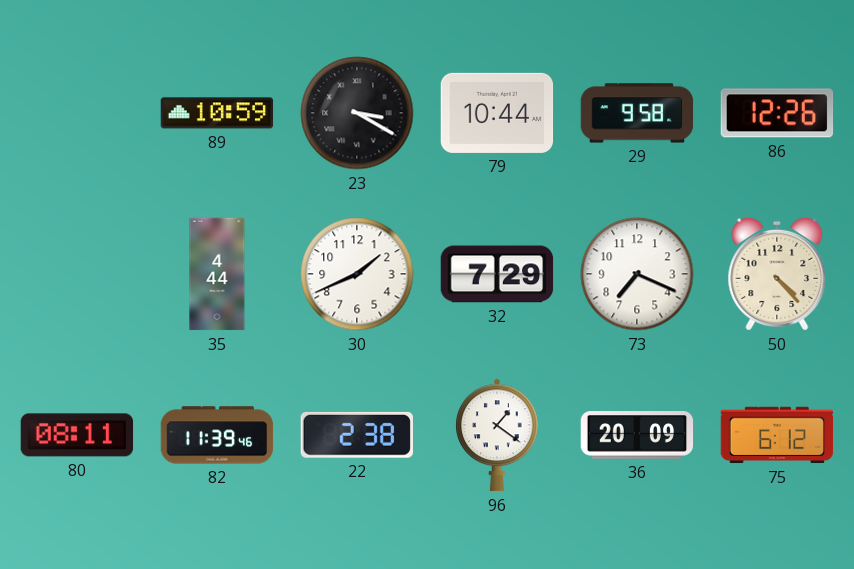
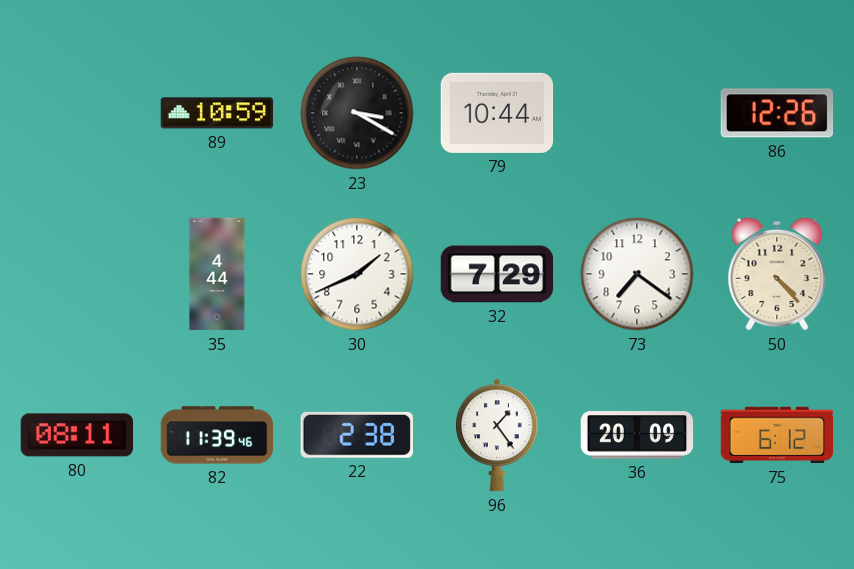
29: 9:58 -> none (637, 113)
73: 7:19 -> 7:21 (637, 274)
96: 1:21 -> 1:24 (498, 435)
